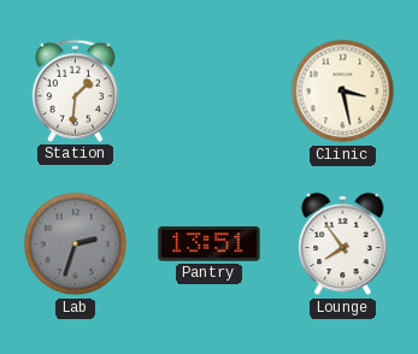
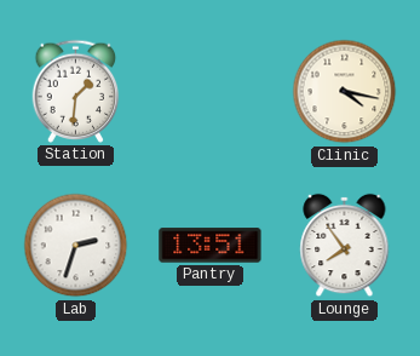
Clinic: 3:28 -> 4:17 (345, 92)
Lab dial: grey -> white (76, 246)
